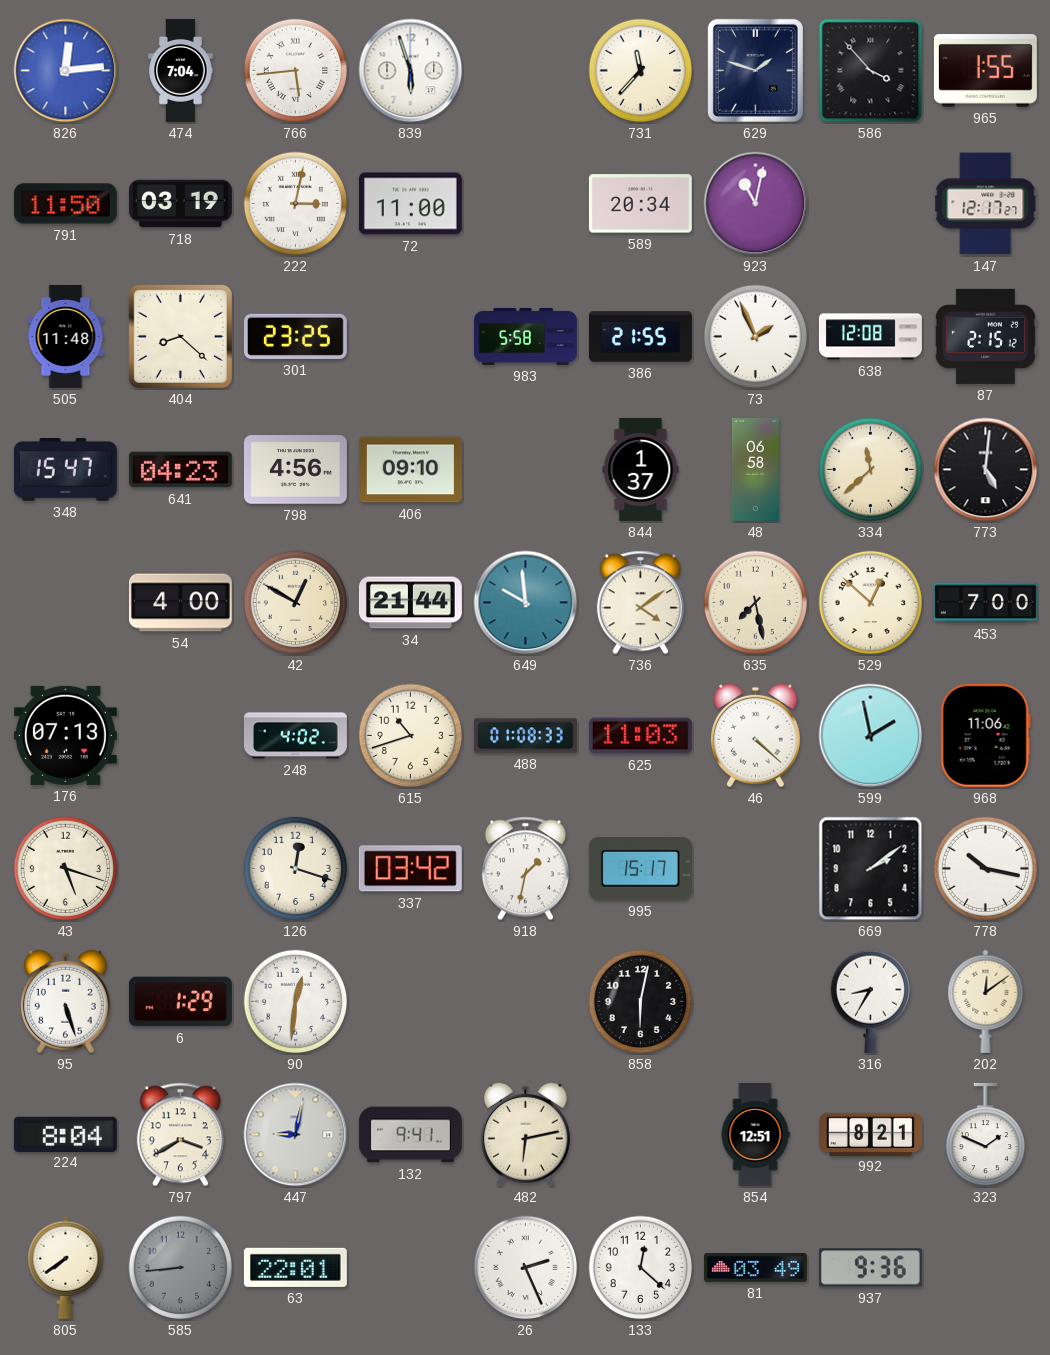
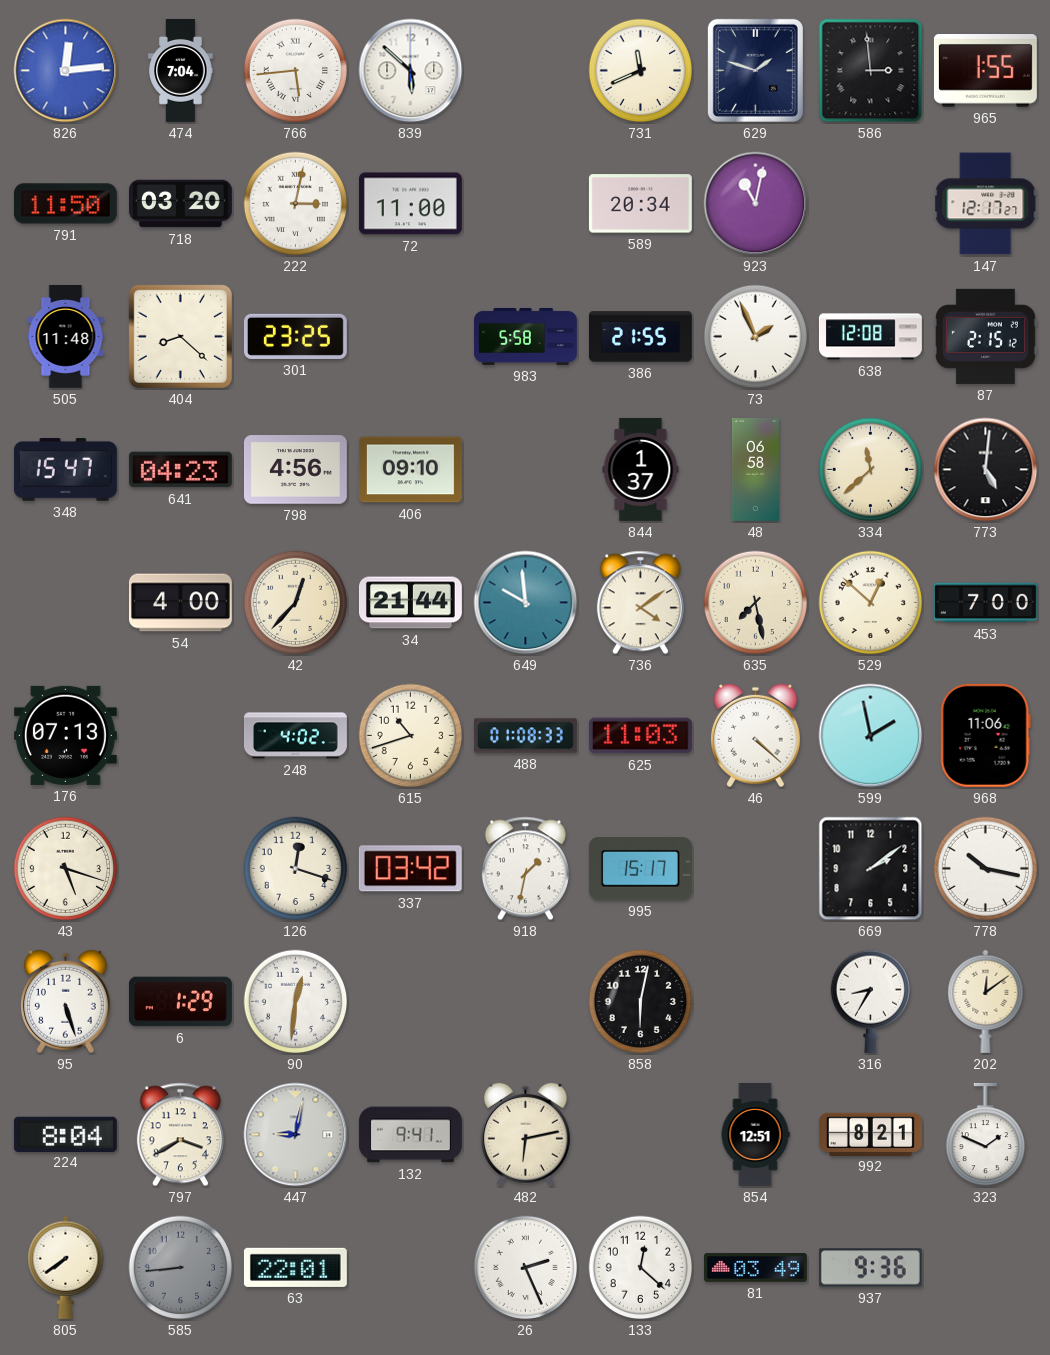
839: 5:57 -> 5:52 (411, 71)
731: 11:37 -> 11:41 (641, 71)
586: 3:53 -> 2:59 (871, 71)
718: 03:19 -> 03:20 (180, 204)
42: 12:50 -> 12:37 (296, 603)
